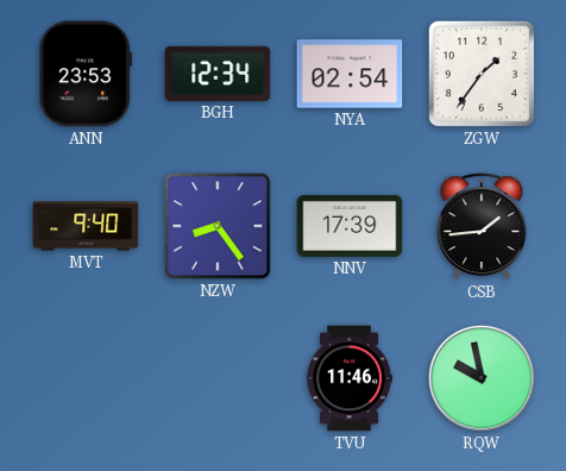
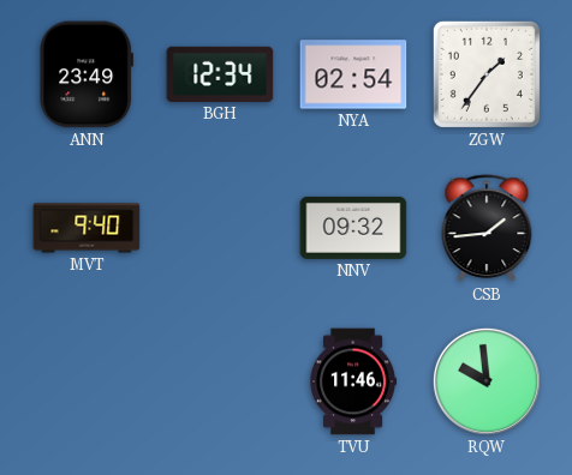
ANN: 23:53 -> 23:49 (85, 74)
NZW: 8:24 -> none (218, 226)
NNV: 17:39 -> 09:32 (353, 228)
RQW: 9:58 -> 9:59 (487, 381)
